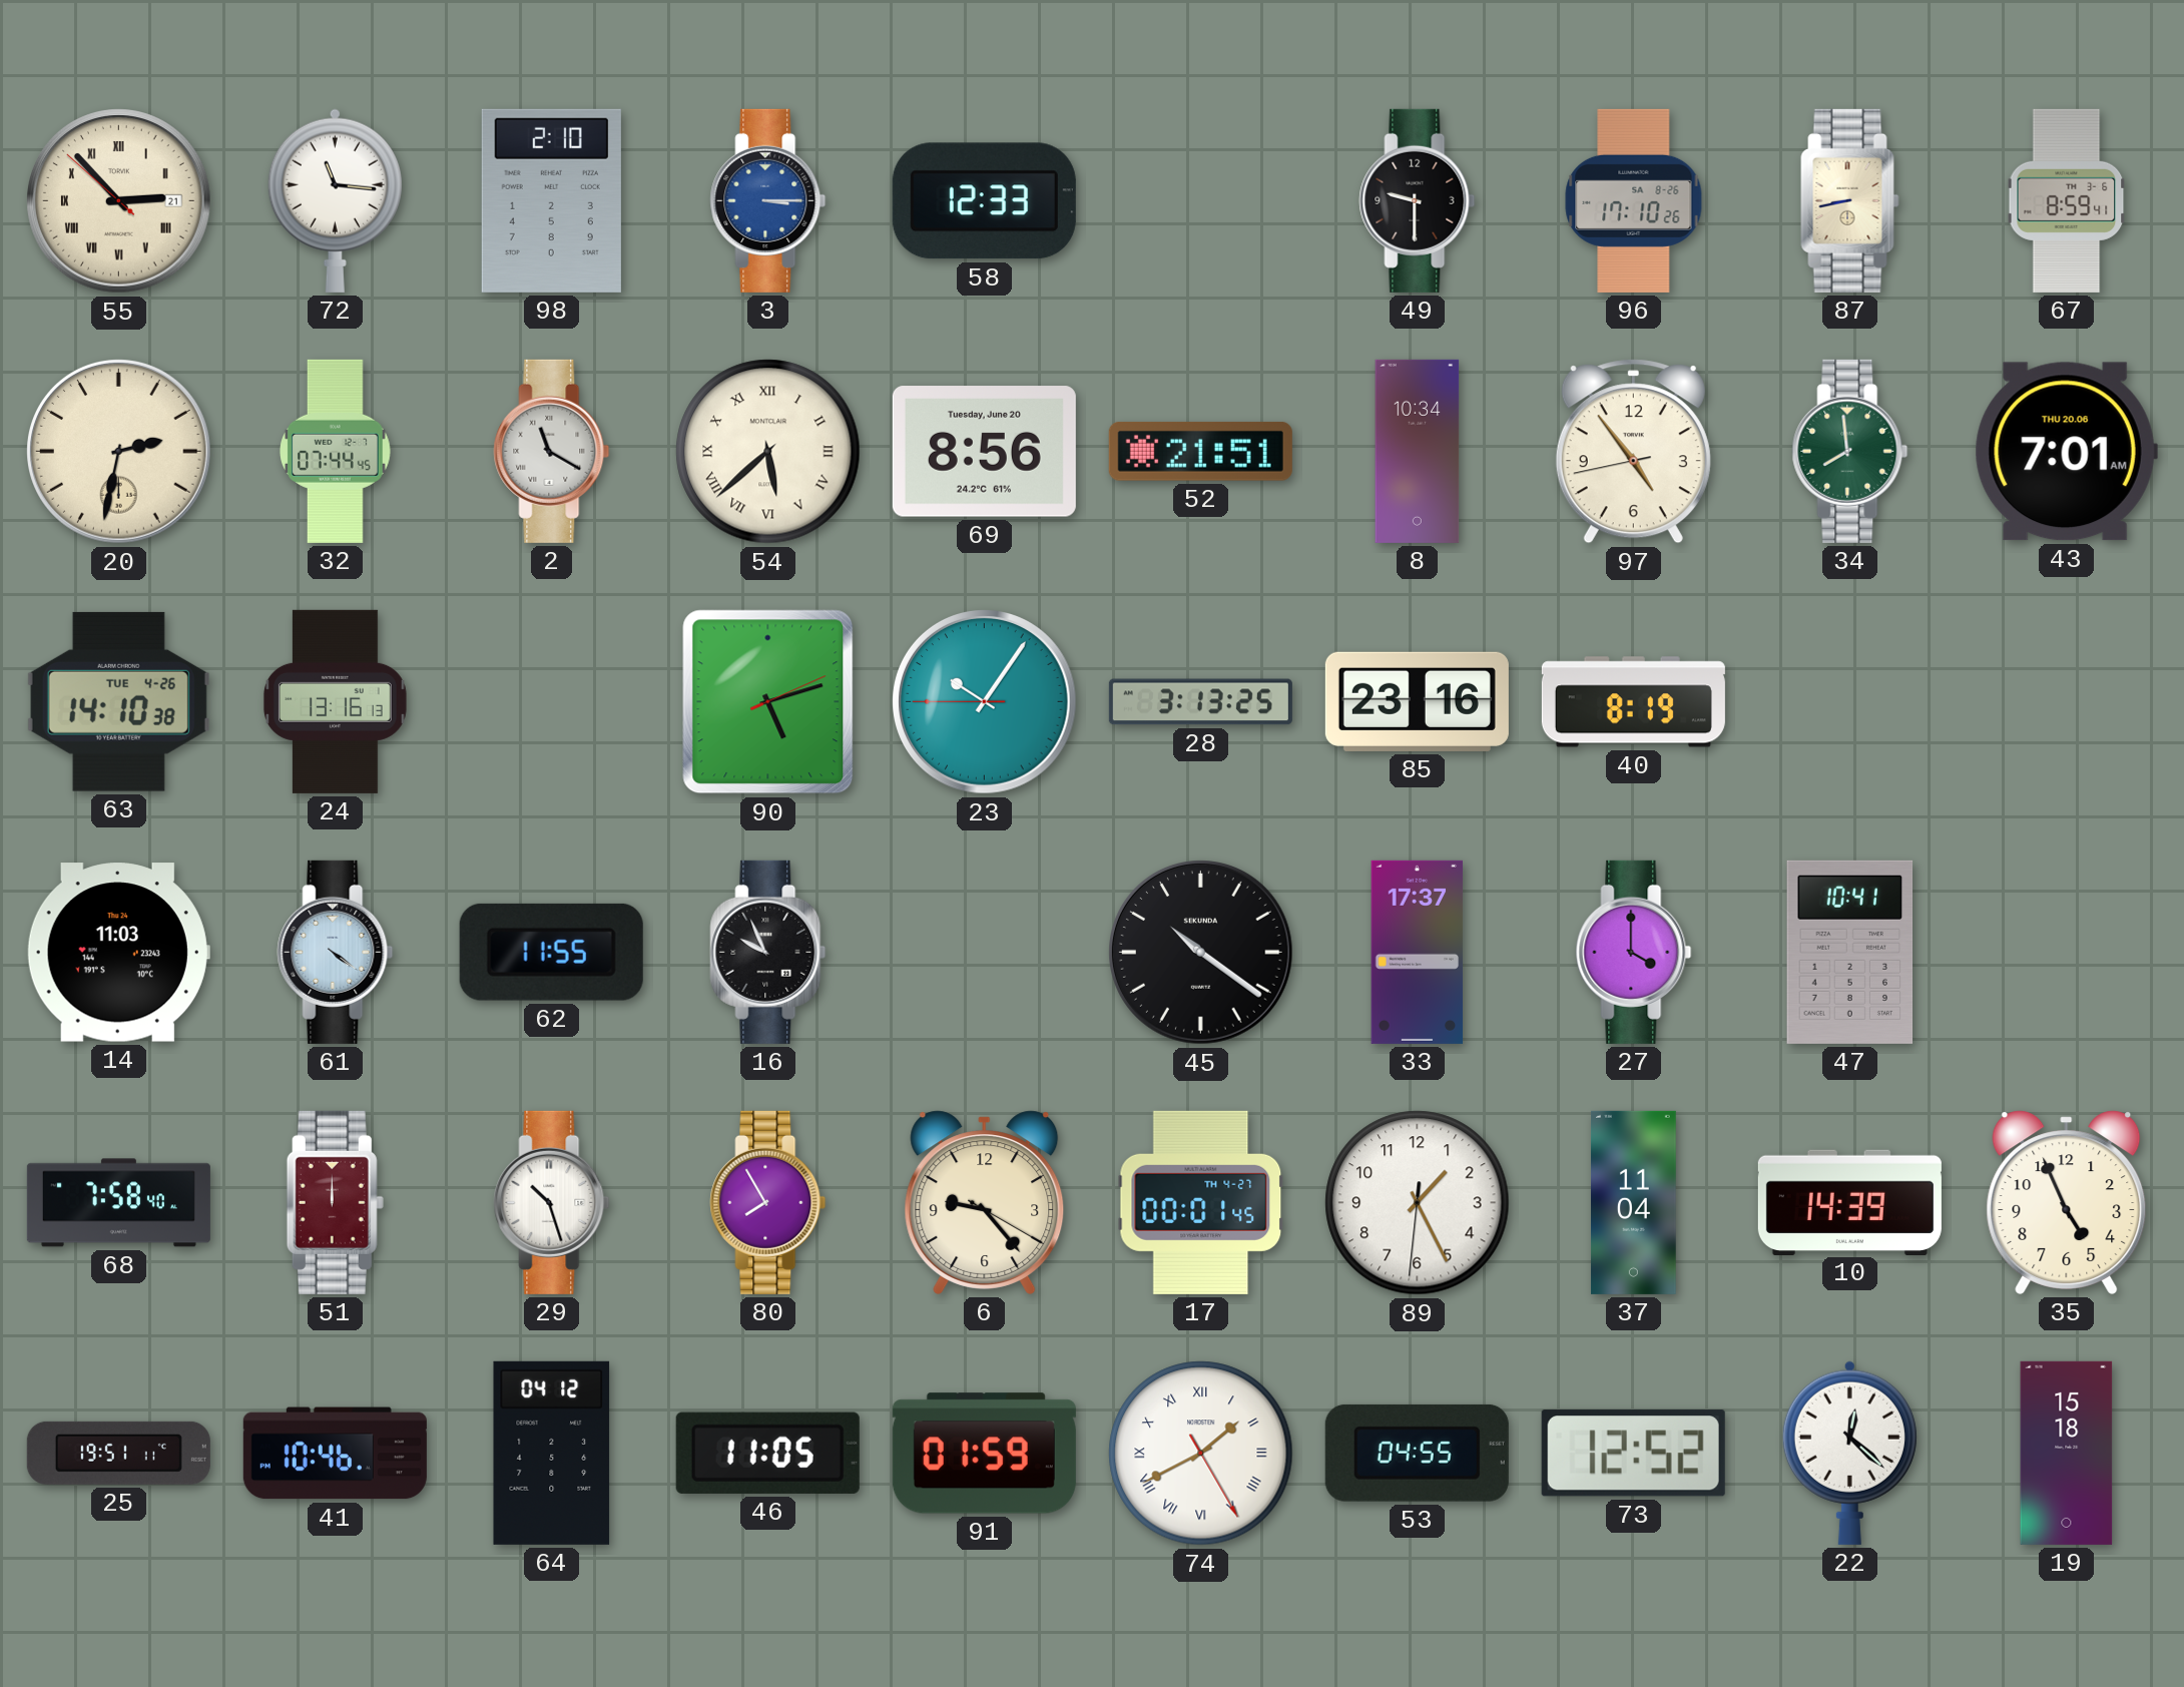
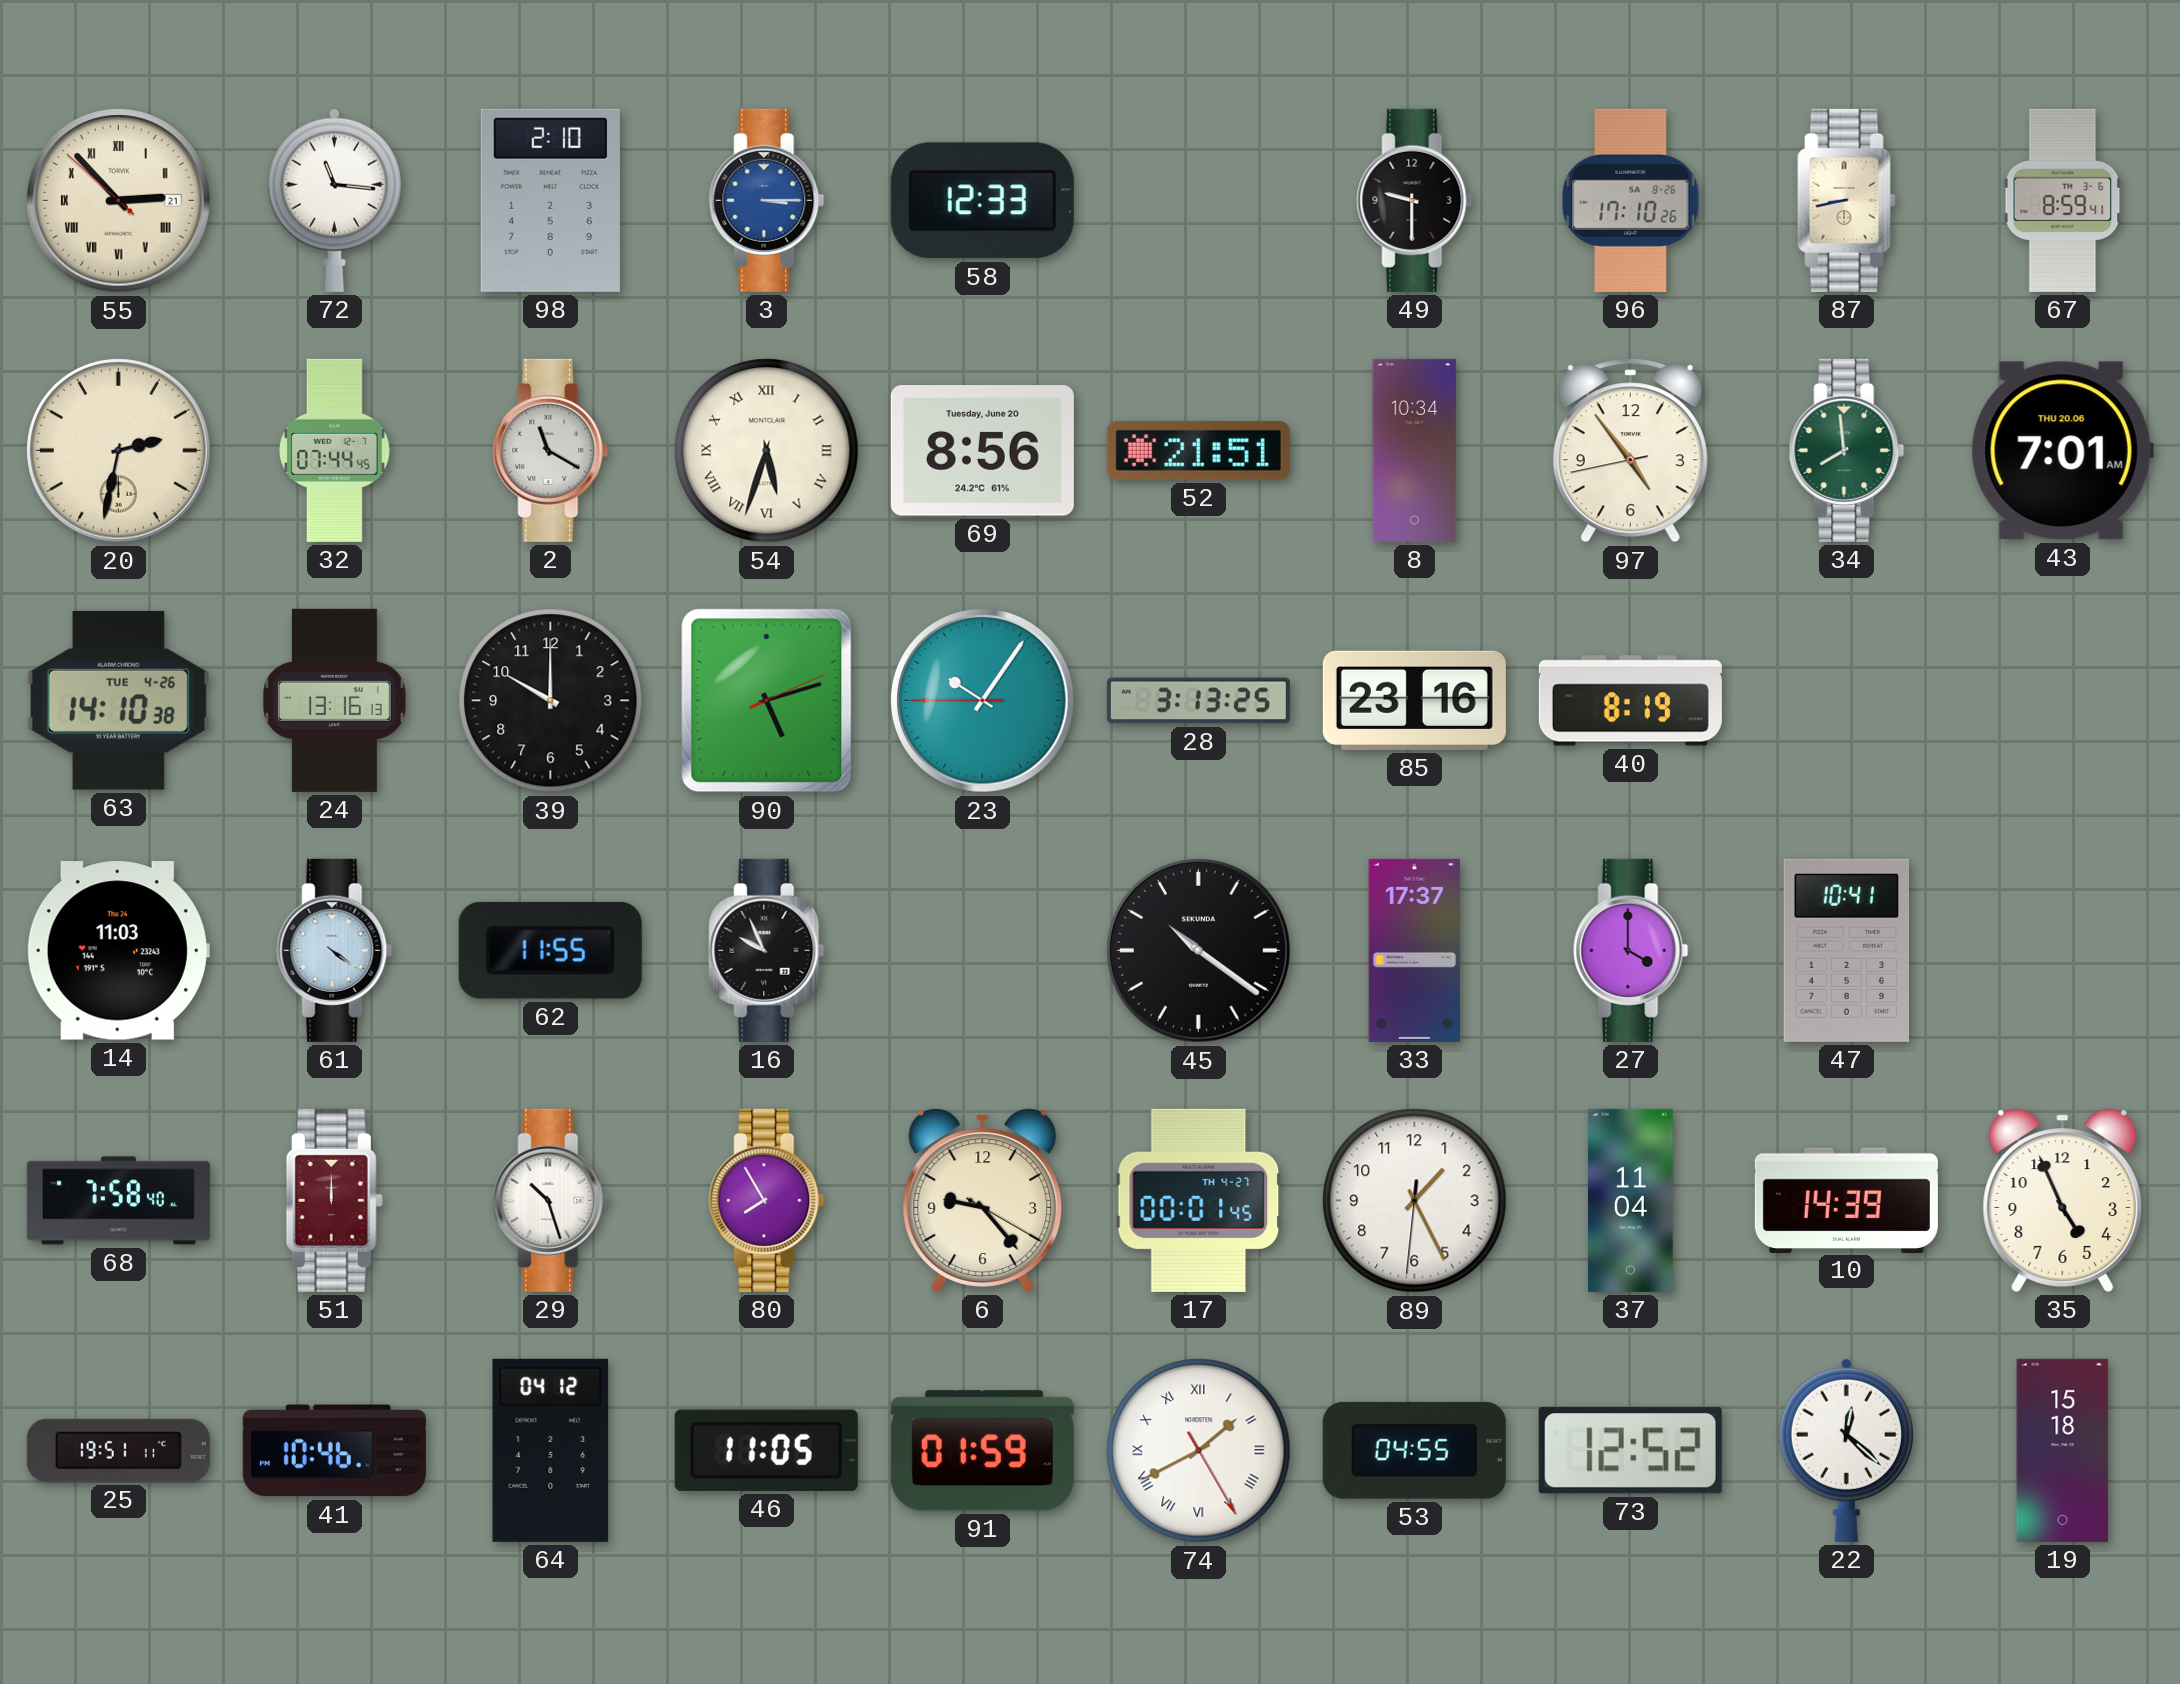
54: 5:38 -> 5:33 (767, 451)
39: none -> 10:00 (551, 701)
